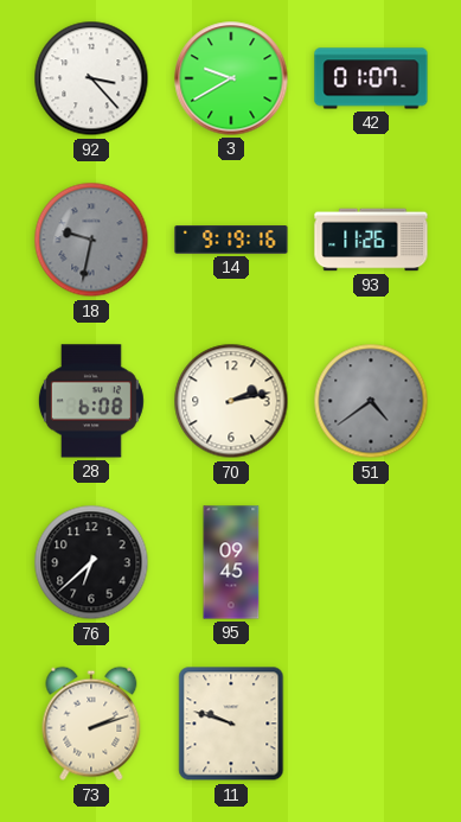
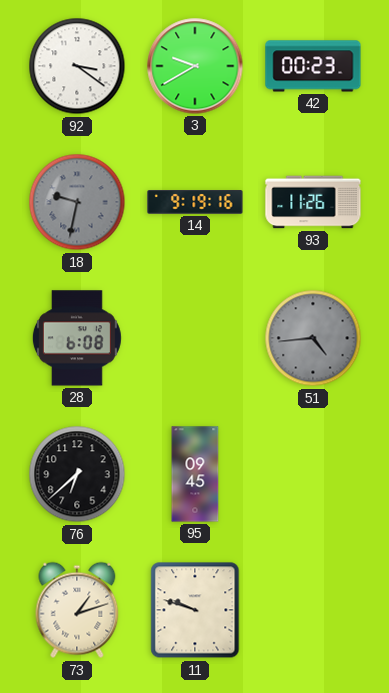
92: 3:23 -> 3:21 (77, 66)
42: 01:07 -> 00:23 (313, 66)
70: 2:13 -> none (231, 401)
51: 4:39 -> 4:44 (313, 338)
73: 2:12 -> 1:12 (77, 610)
